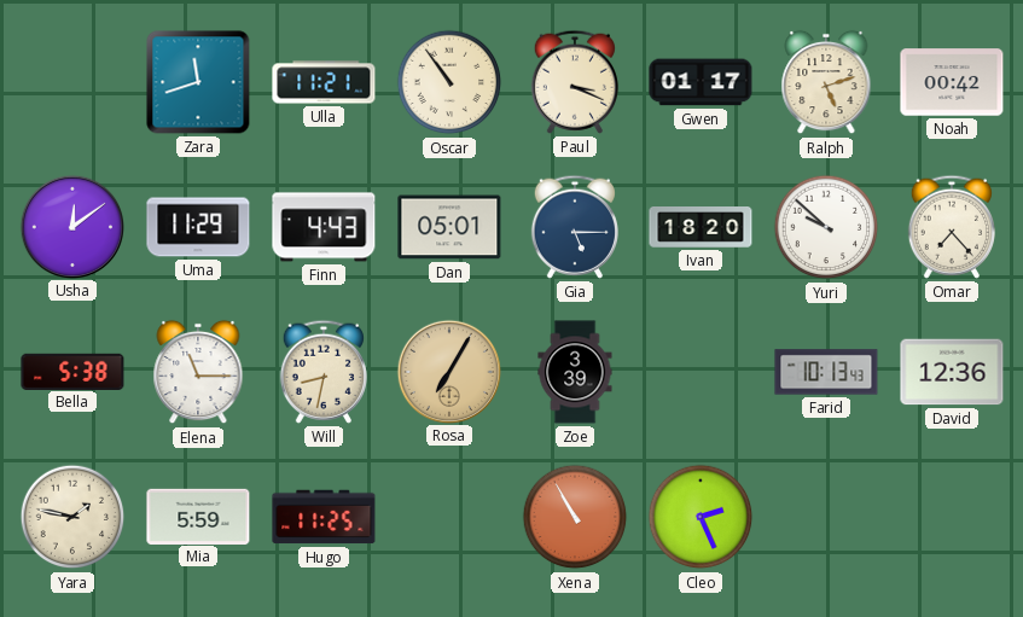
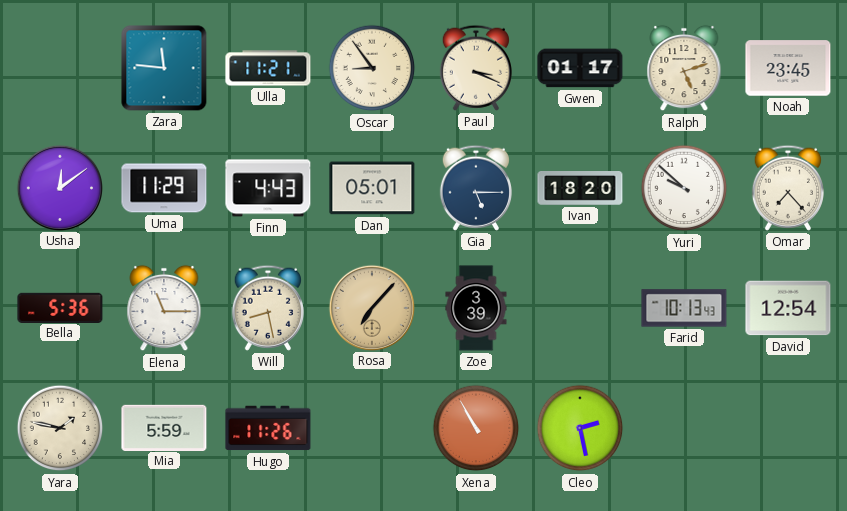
Zara: 11:42 -> 11:46 (164, 68)
Oscar: 10:54 -> 8:54 (372, 68)
Noah: 00:42 -> 23:45 (788, 68)
Bella: 5:38 -> 5:36 (60, 307)
Will: 8:32 -> 8:28 (268, 308)
Rosa: 7:05 -> 7:07 (371, 307)
David: 12:36 -> 12:54 (788, 308)
Hugo: 11:25 -> 11:26 (268, 428)
Cleo: 2:26 -> 2:28 (580, 428)
